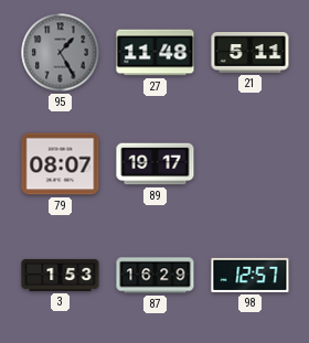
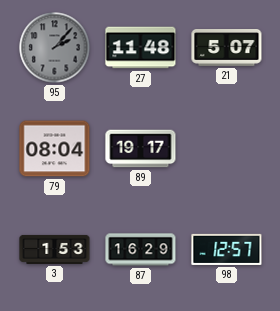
95: 1:25 -> 2:07 (55, 48)
21: 5:11 -> 5:07 (227, 48)
79: 08:07 -> 08:04 (55, 149)
